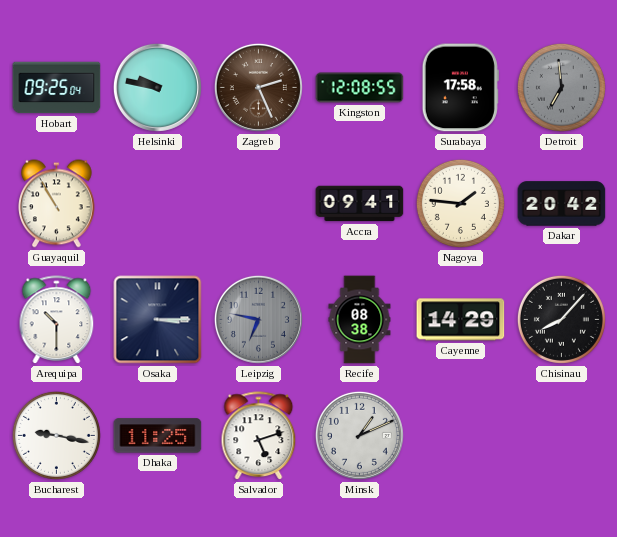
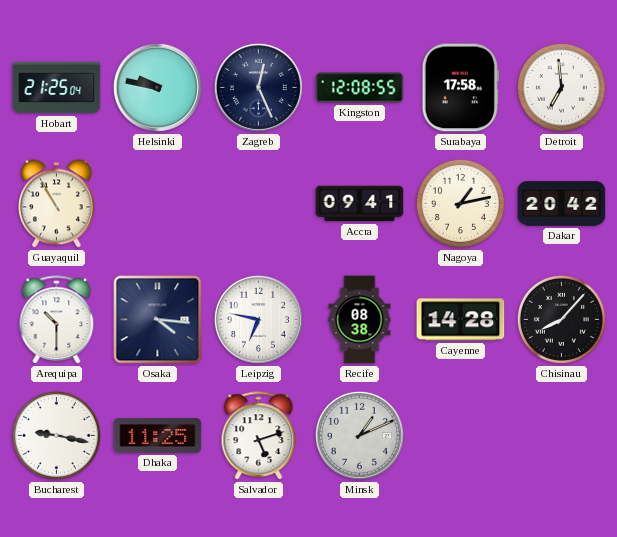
Hobart: 09:25 -> 21:25 (57, 88)
Zagreb: 2:26 -> 12:26 (258, 87)
Zagreb dial: brown -> navy (258, 87)
Detroit dial: grey -> white (561, 87)
Nagoya: 1:46 -> 1:13 (460, 203)
Osaka: 3:15 -> 4:16 (158, 320)
Leipzig dial: grey -> white (258, 319)
Cayenne: 14:29 -> 14:28 (461, 320)
